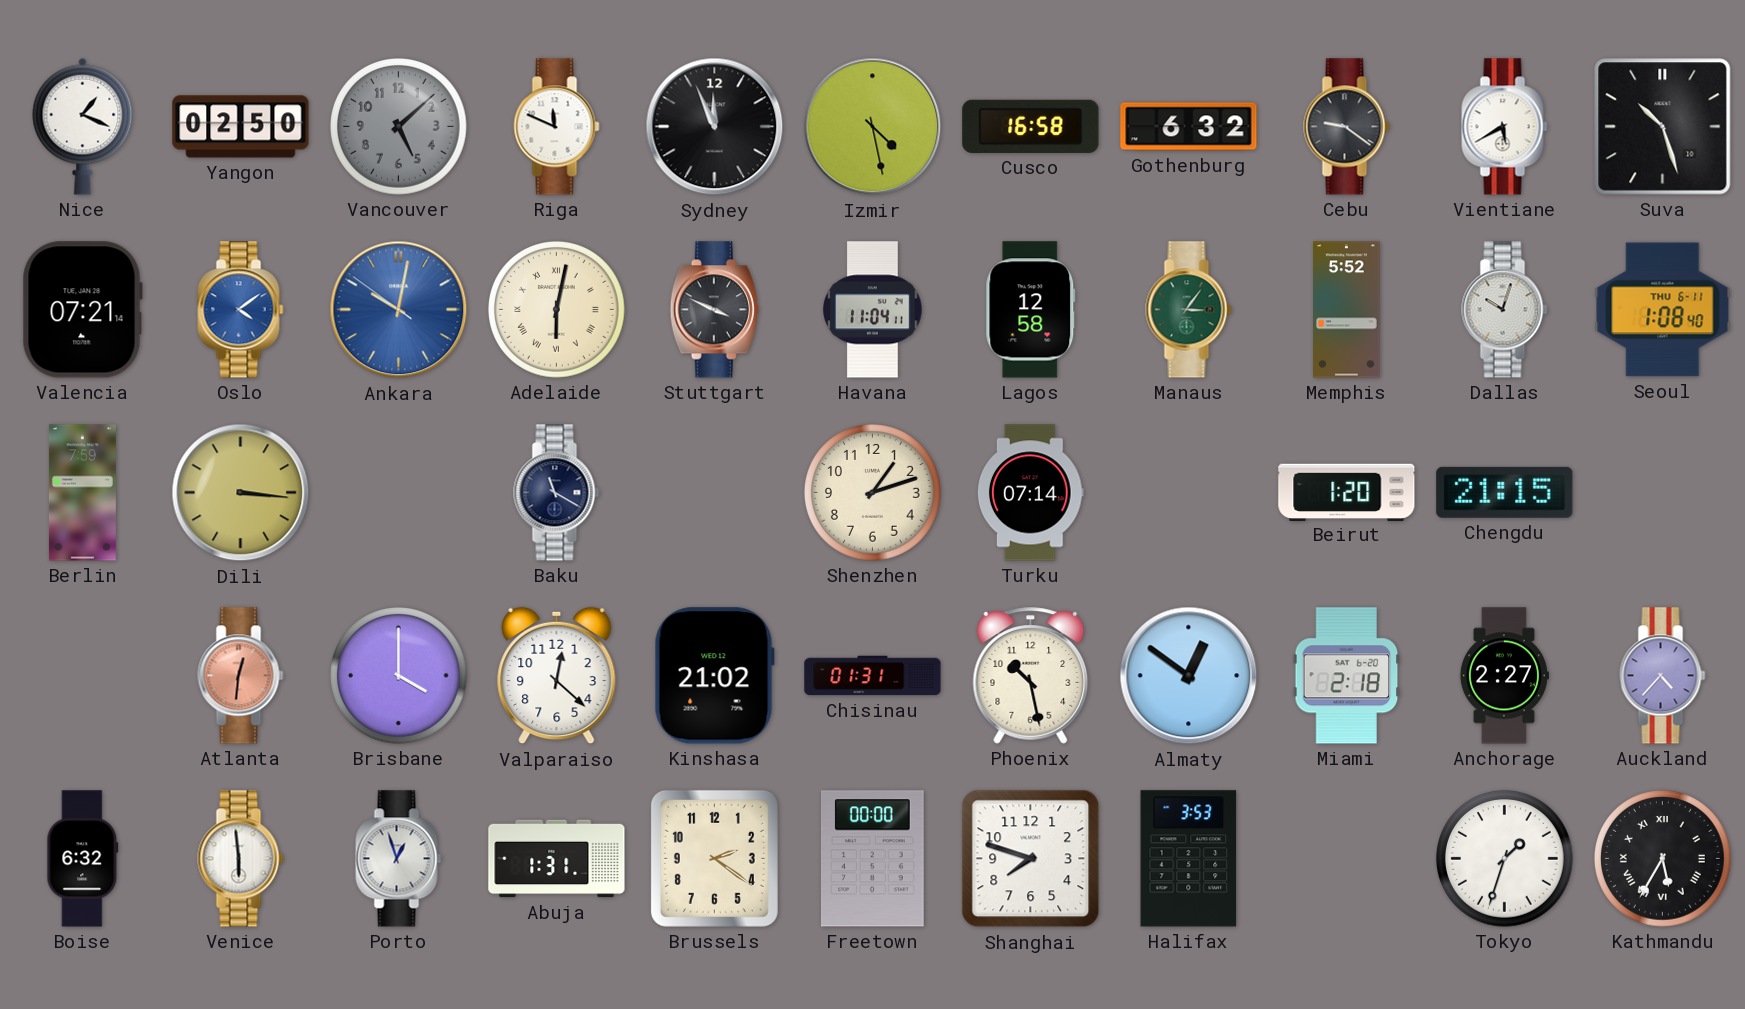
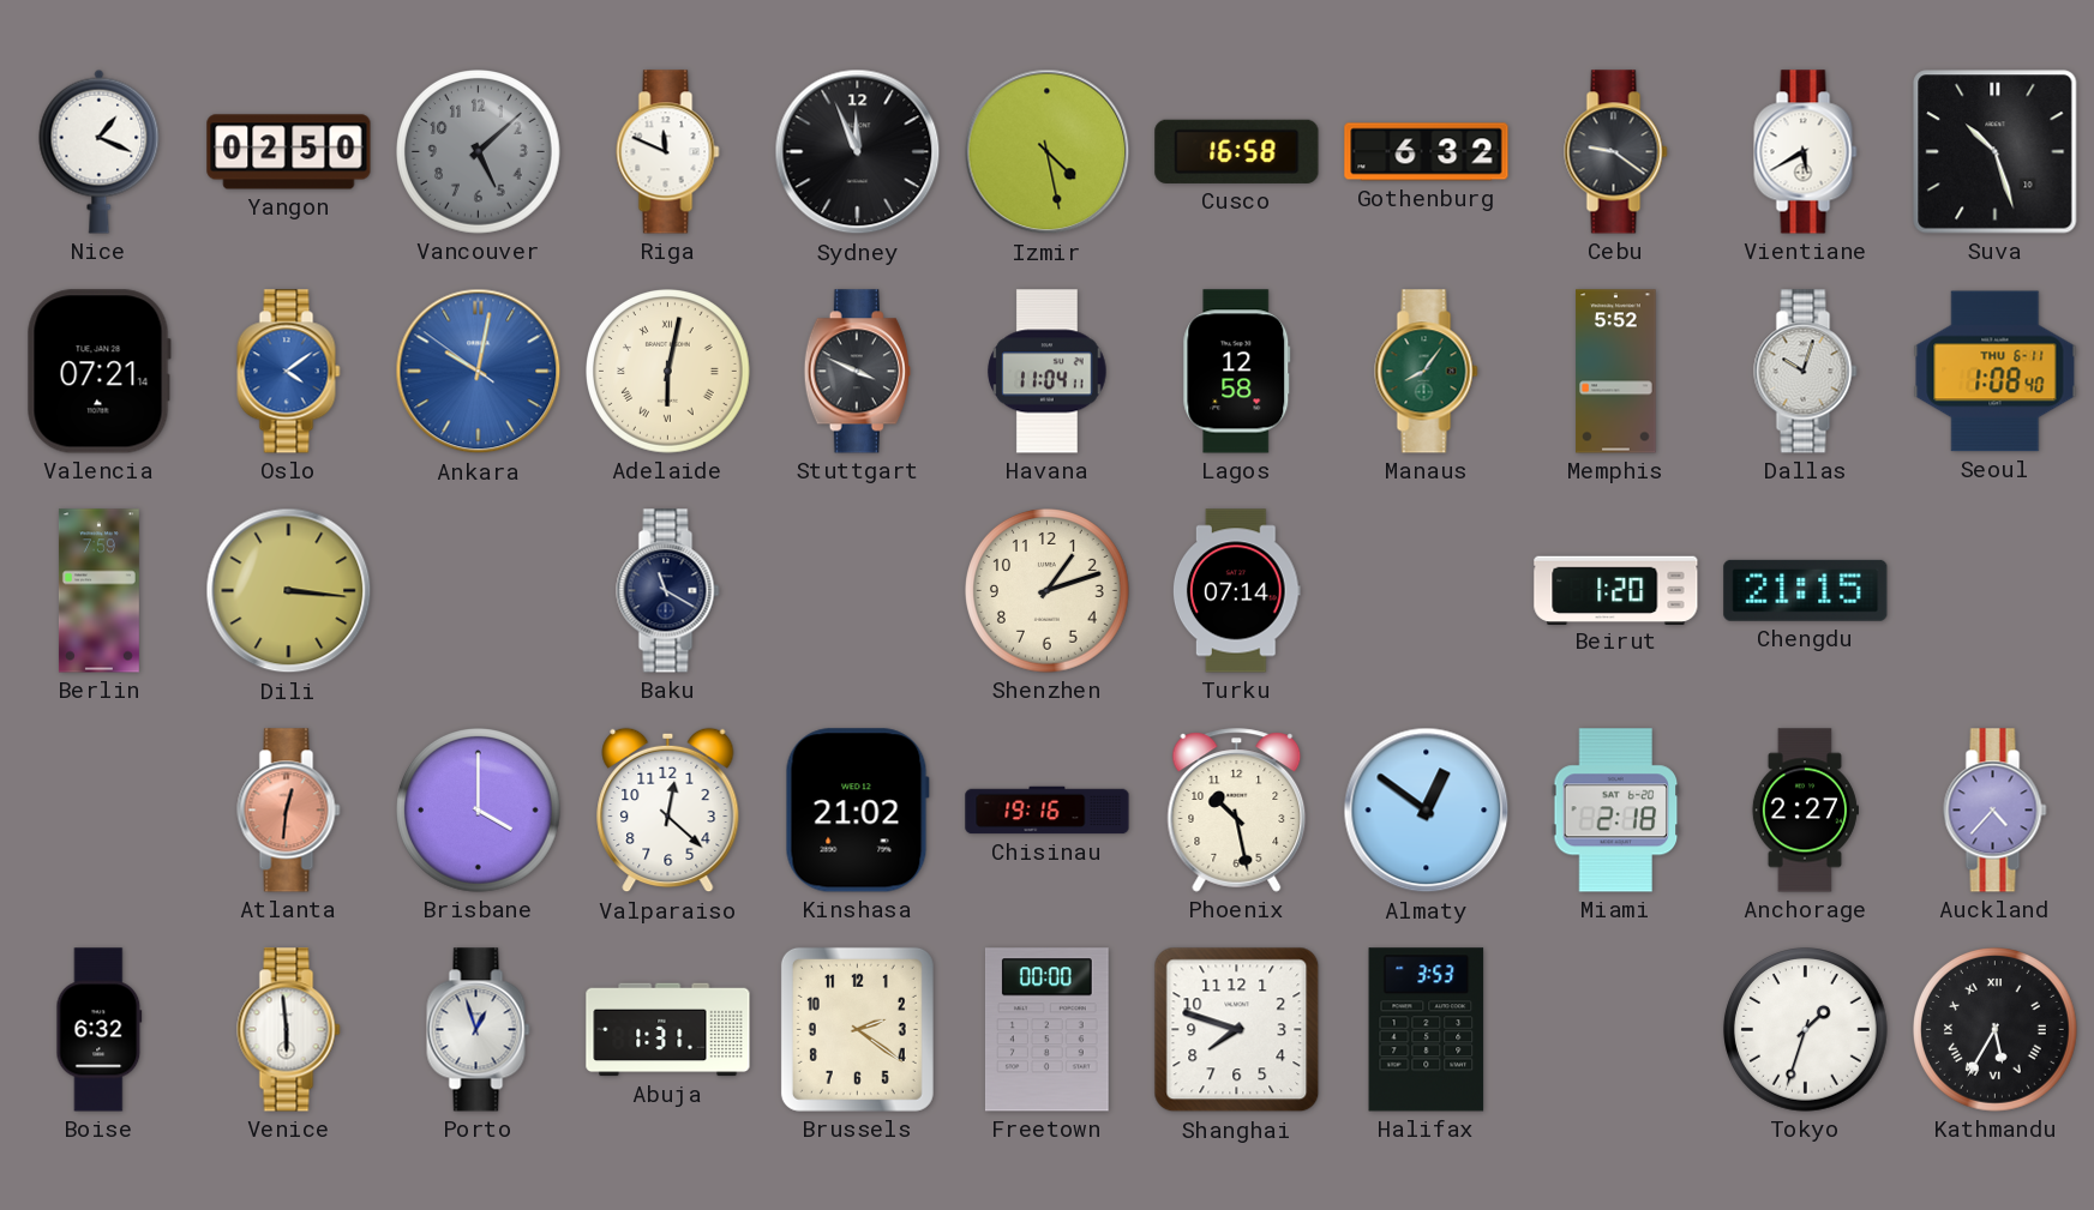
Manaus: 3:06 -> 8:06 (1427, 372)
Chisinau: 01:31 -> 19:16 (1048, 811)
